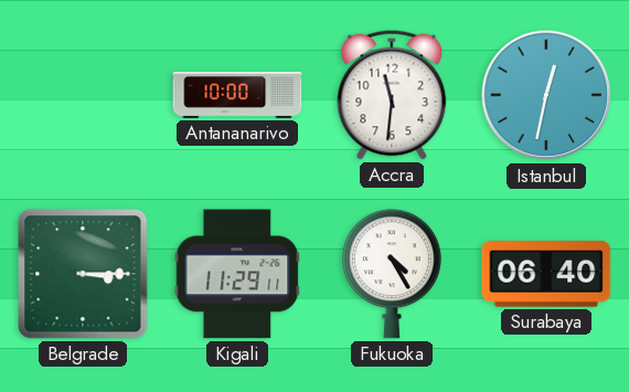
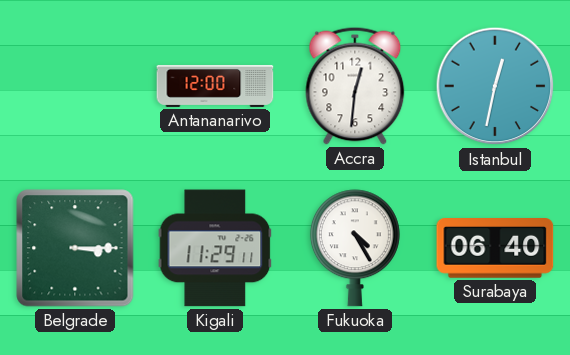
Antananarivo: 10:00 -> 12:00 (215, 86)
Accra: 11:31 -> 12:31 (355, 86)
